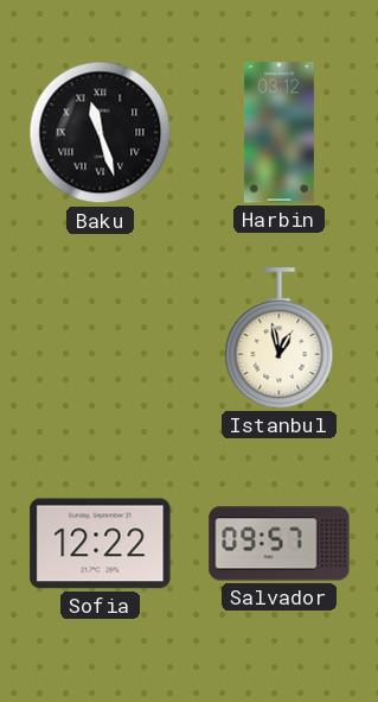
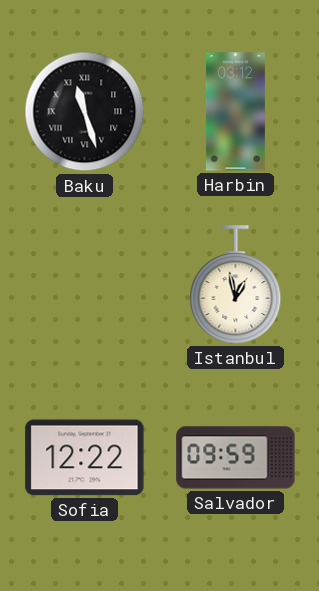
Salvador: 09:57 -> 09:59 (236, 458)
